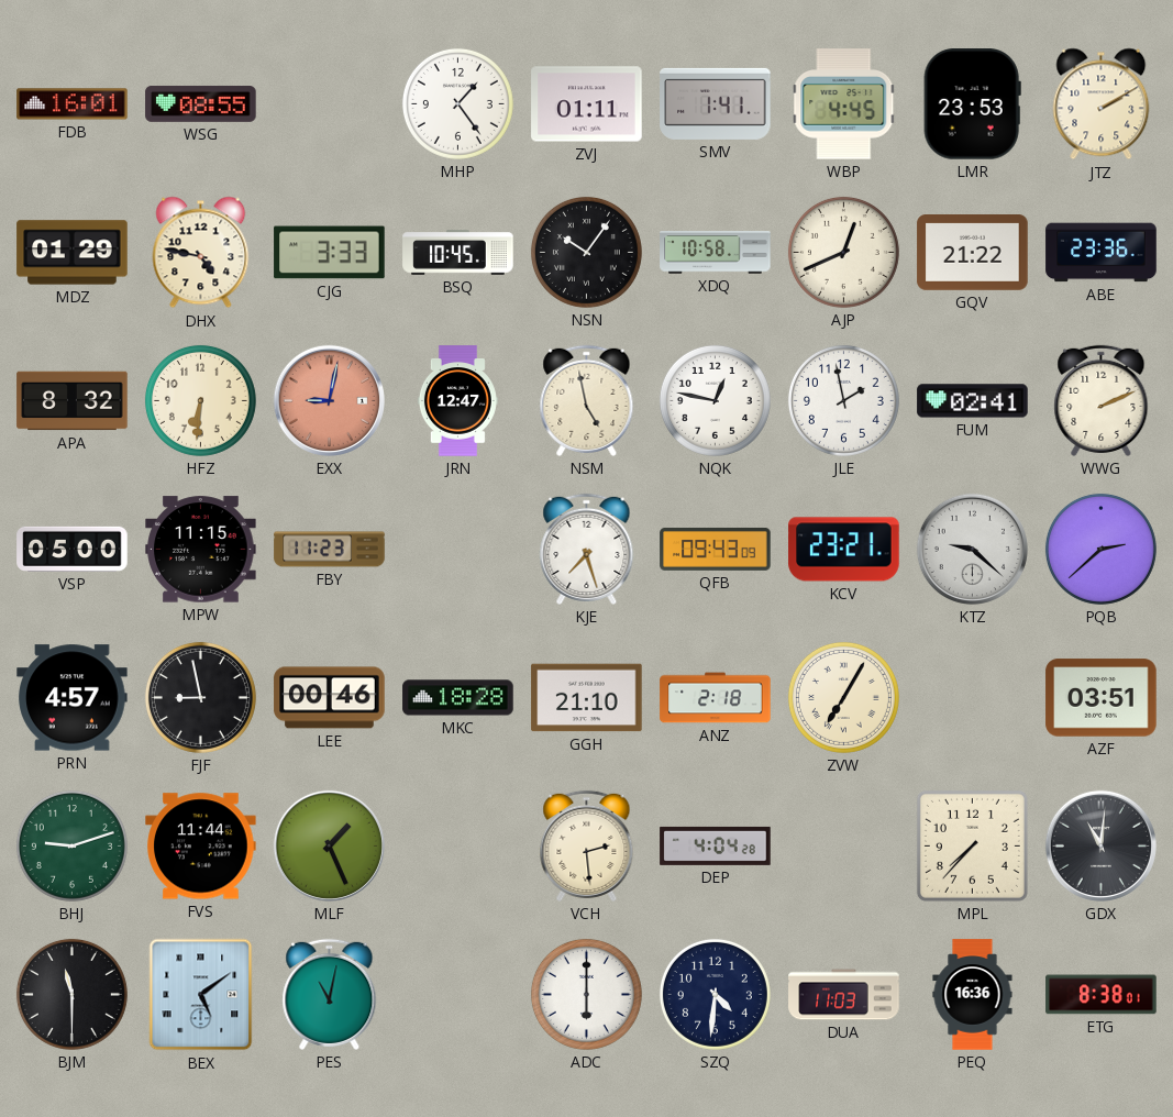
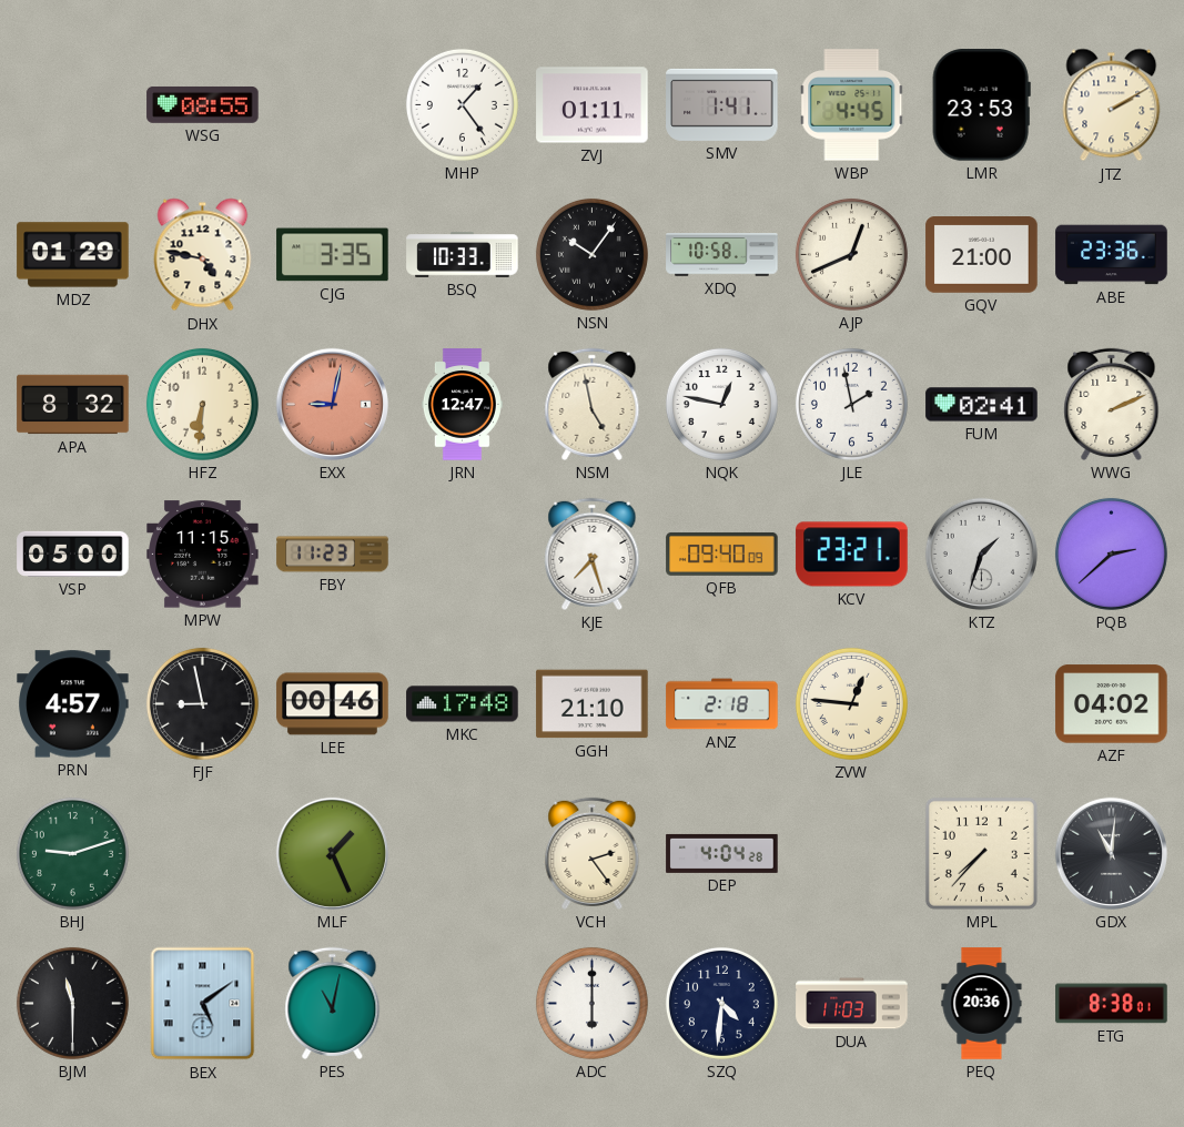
FDB: 16:01 -> none (73, 104)
CJG: 3:33 -> 3:35 (333, 255)
BSQ: 10:45 -> 10:33 (463, 255)
GQV: 21:22 -> 21:00 (982, 255)
QFB: 09:43 -> 09:40 (722, 554)
KTZ: 9:22 -> 1:33 (981, 554)
MKC: 18:28 -> 17:48 (463, 704)
ZVW: 7:05 -> 12:46 (851, 703)
AZF: 03:51 -> 04:02 (1112, 704)
FVS: 11:44 -> none (201, 847)
VCH: 2:29 -> 2:24 (593, 853)
PEQ: 16:36 -> 20:36 (982, 1004)
